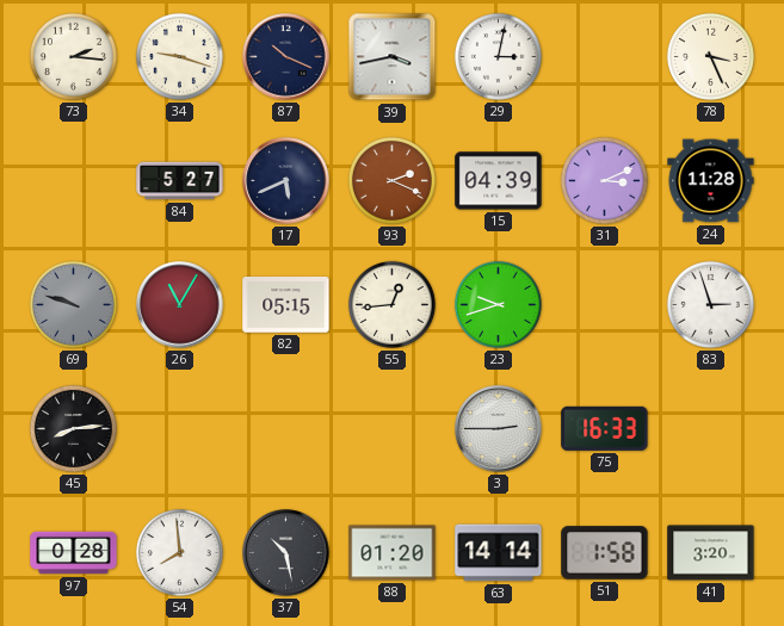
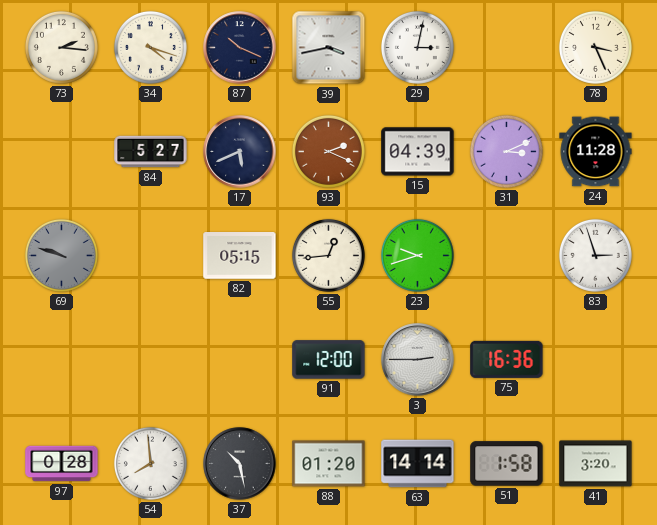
34: 9:18 -> 4:18 (150, 47)
26: 11:05 -> none (180, 305)
45: 8:14 -> none (73, 428)
91: none -> 12:00 (329, 360)
75: 16:33 -> 16:36 (507, 359)
